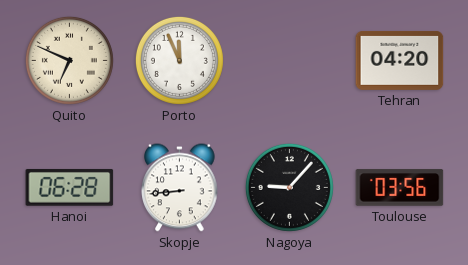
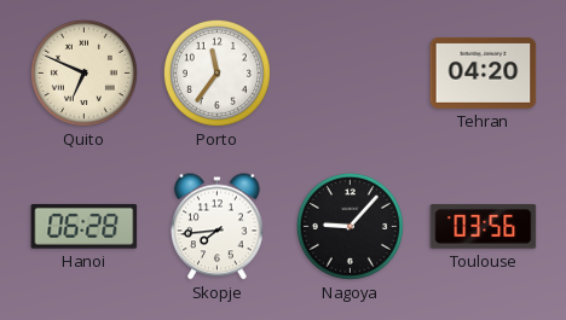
Porto: 11:56 -> 11:36 (216, 72)
Skopje: 8:44 -> 7:44 (218, 227)
